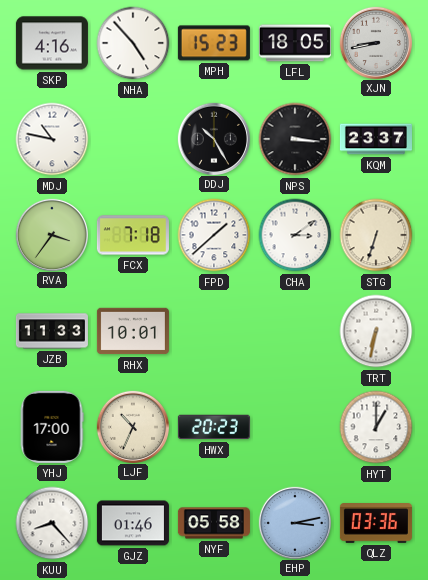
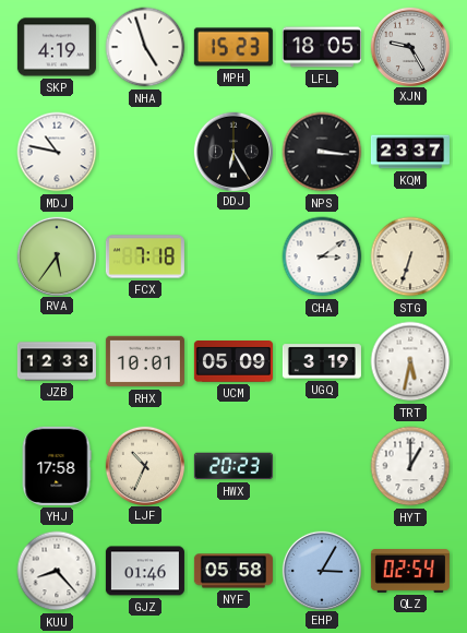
SKP: 4:16 -> 4:19 (57, 47)
NHA: 4:53 -> 4:57 (145, 47)
XJN: 8:43 -> 9:25 (409, 46)
DDJ: 10:25 -> 6:25 (232, 151)
RVA: 3:36 -> 5:36 (56, 255)
FPD: 1:38 -> none (214, 235)
JZB: 11:33 -> 12:33 (57, 361)
UCM: none -> 05:09 (234, 362)
UGQ: none -> 3:19 (322, 361)
TRT: 6:32 -> 5:32 (410, 361)
YHJ: 17:00 -> 17:58 (57, 466)
EHP: 3:13 -> 3:05 (321, 570)
QLZ: 03:36 -> 02:54 (410, 572)
